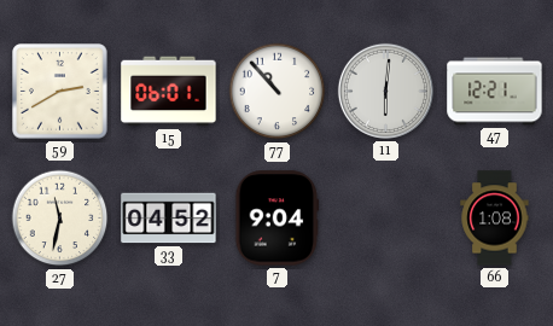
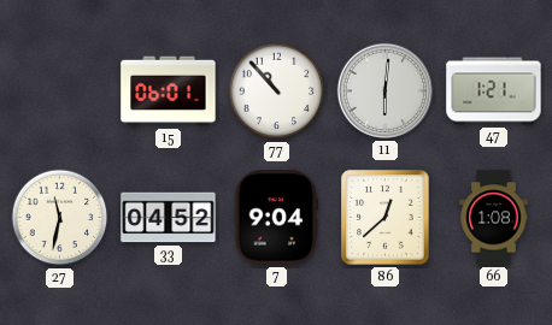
59: 2:40 -> none (60, 92)
47: 12:21 -> 1:21 (494, 91)
86: none -> 12:38 (386, 218)
